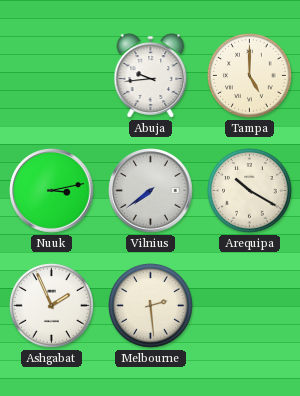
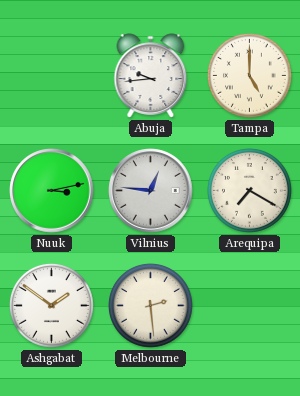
Vilnius: 7:39 -> 12:46 (151, 191)
Arequipa: 10:20 -> 7:20 (250, 191)
Ashgabat: 1:56 -> 1:51 (52, 306)
